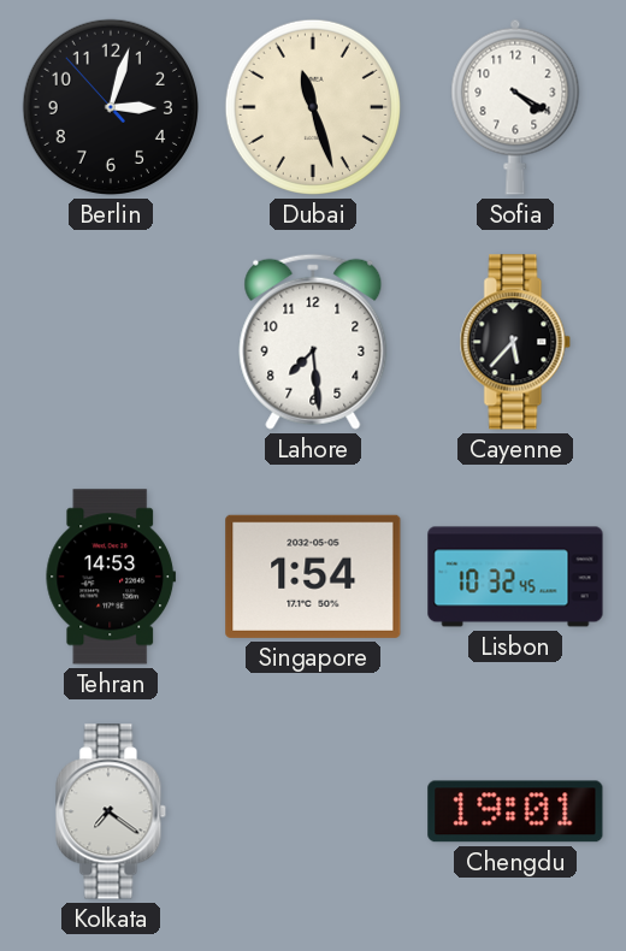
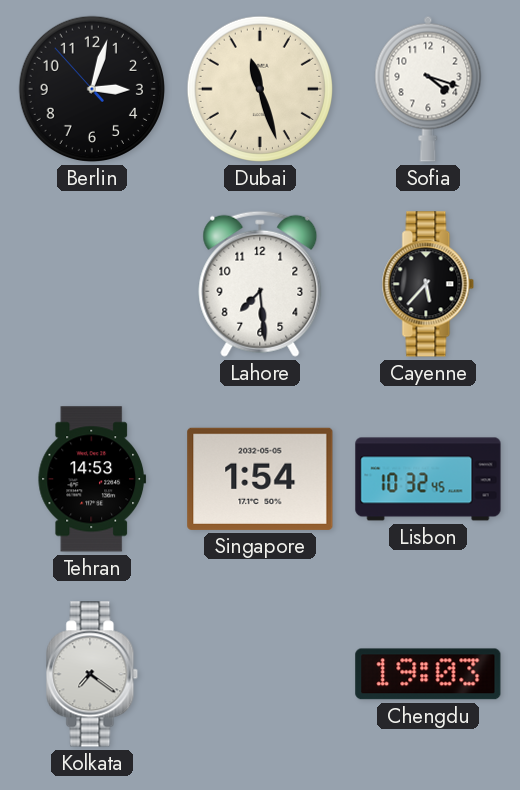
Sofia: 4:20 -> 4:18 (428, 89)
Chengdu: 19:01 -> 19:03 (428, 674)
